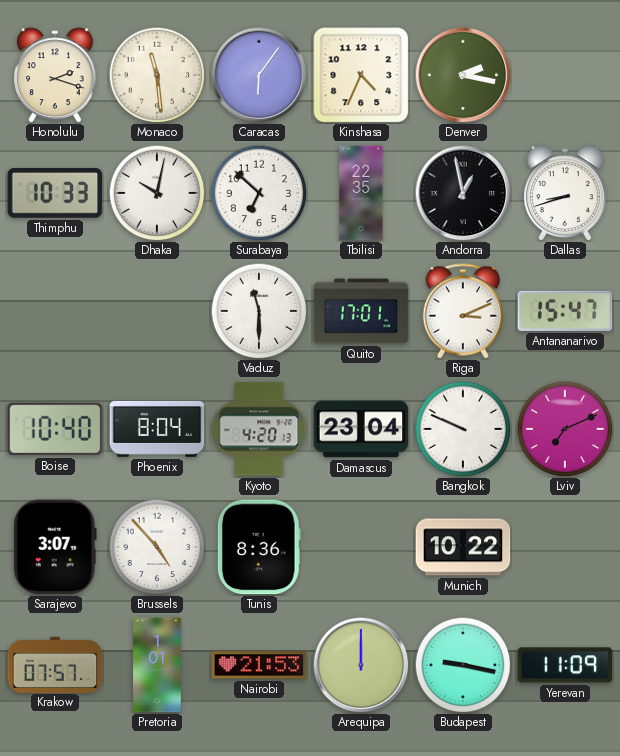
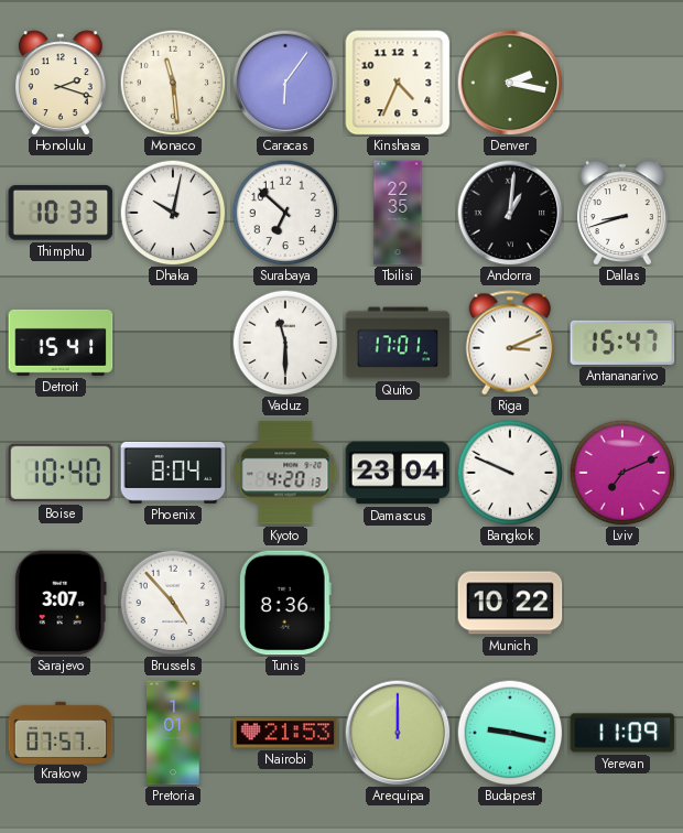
Andorra: 12:58 -> 1:01 (510, 213)
Detroit: none -> 15:41 (61, 343)
